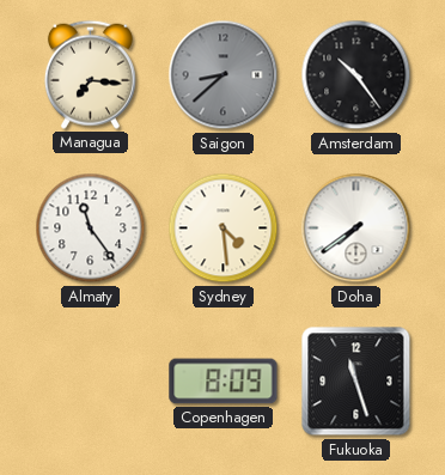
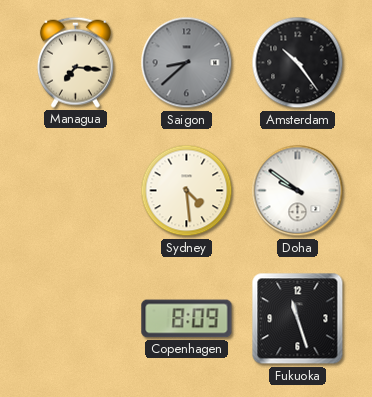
Almaty: 11:24 -> none (91, 229)
Doha: 7:39 -> 9:51 (298, 191)
